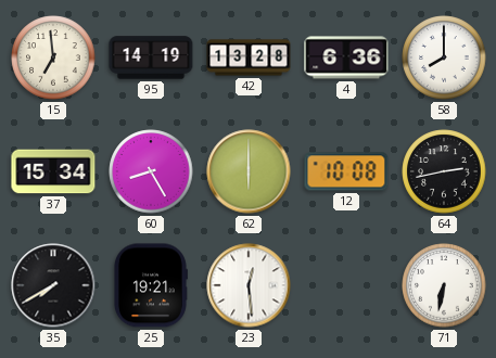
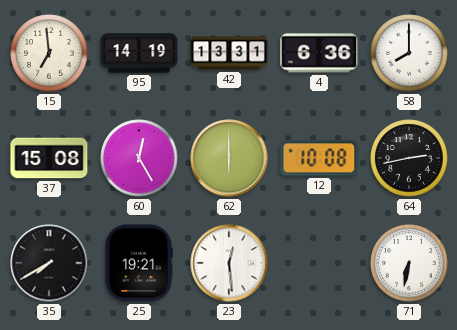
42: 13:28 -> 13:31 (229, 53)
37: 15:34 -> 15:08 (49, 158)
60: 8:25 -> 12:25 (139, 158)
